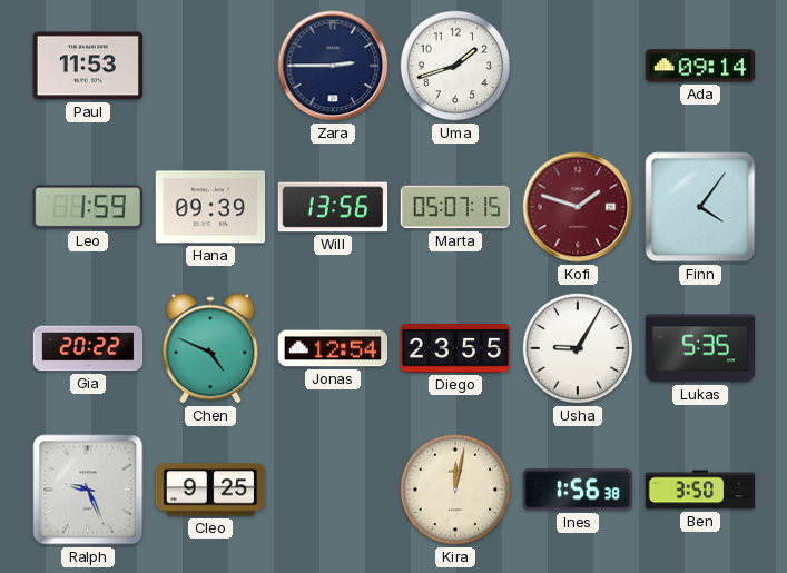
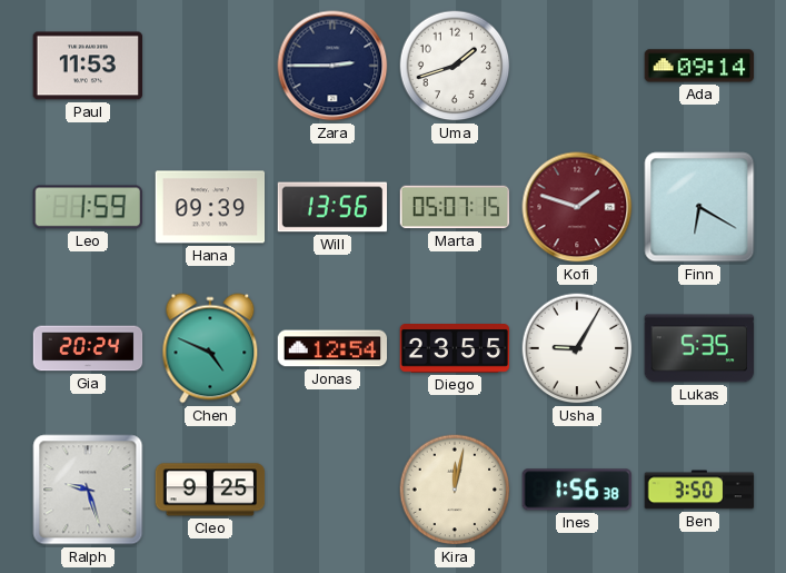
Finn: 4:06 -> 6:20 (699, 207)
Gia: 20:22 -> 20:24 (88, 348)
Ralph: 9:26 -> 9:27 (88, 490)
